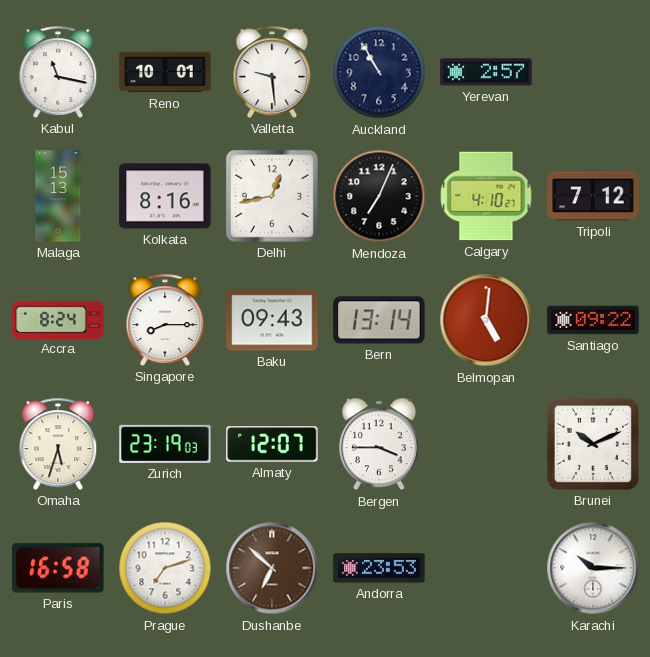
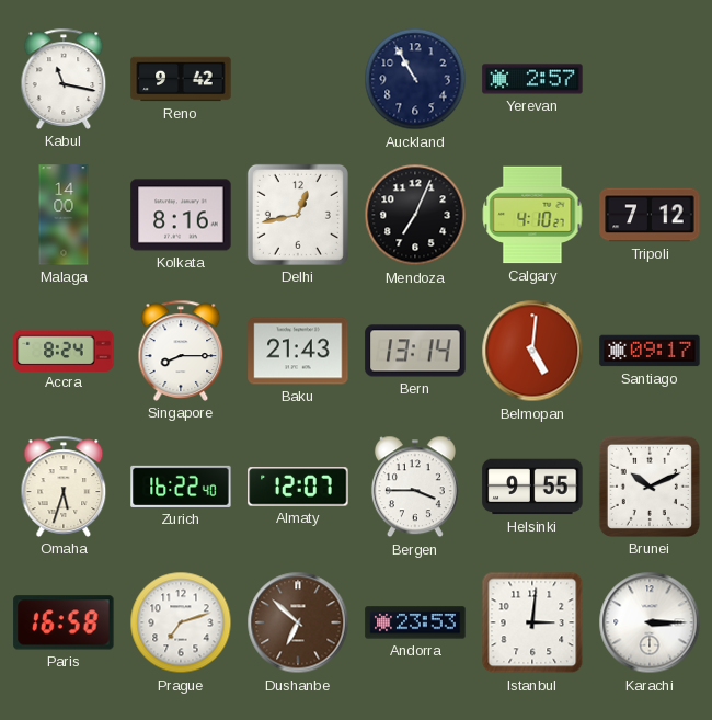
Reno: 10:01 -> 9:42 (181, 79)
Valletta: 9:29 -> none (272, 72)
Malaga: 15:13 -> 14:00 (64, 215)
Baku: 09:43 -> 21:43 (298, 351)
Santiago: 09:22 -> 09:17 (650, 351)
Zurich: 23:19 -> 16:22 (181, 487)
Helsinki: none -> 9:55 (532, 487)
Istanbul: none -> 3:01 (532, 622)
Karachi: 10:15 -> 3:15 (650, 622)
